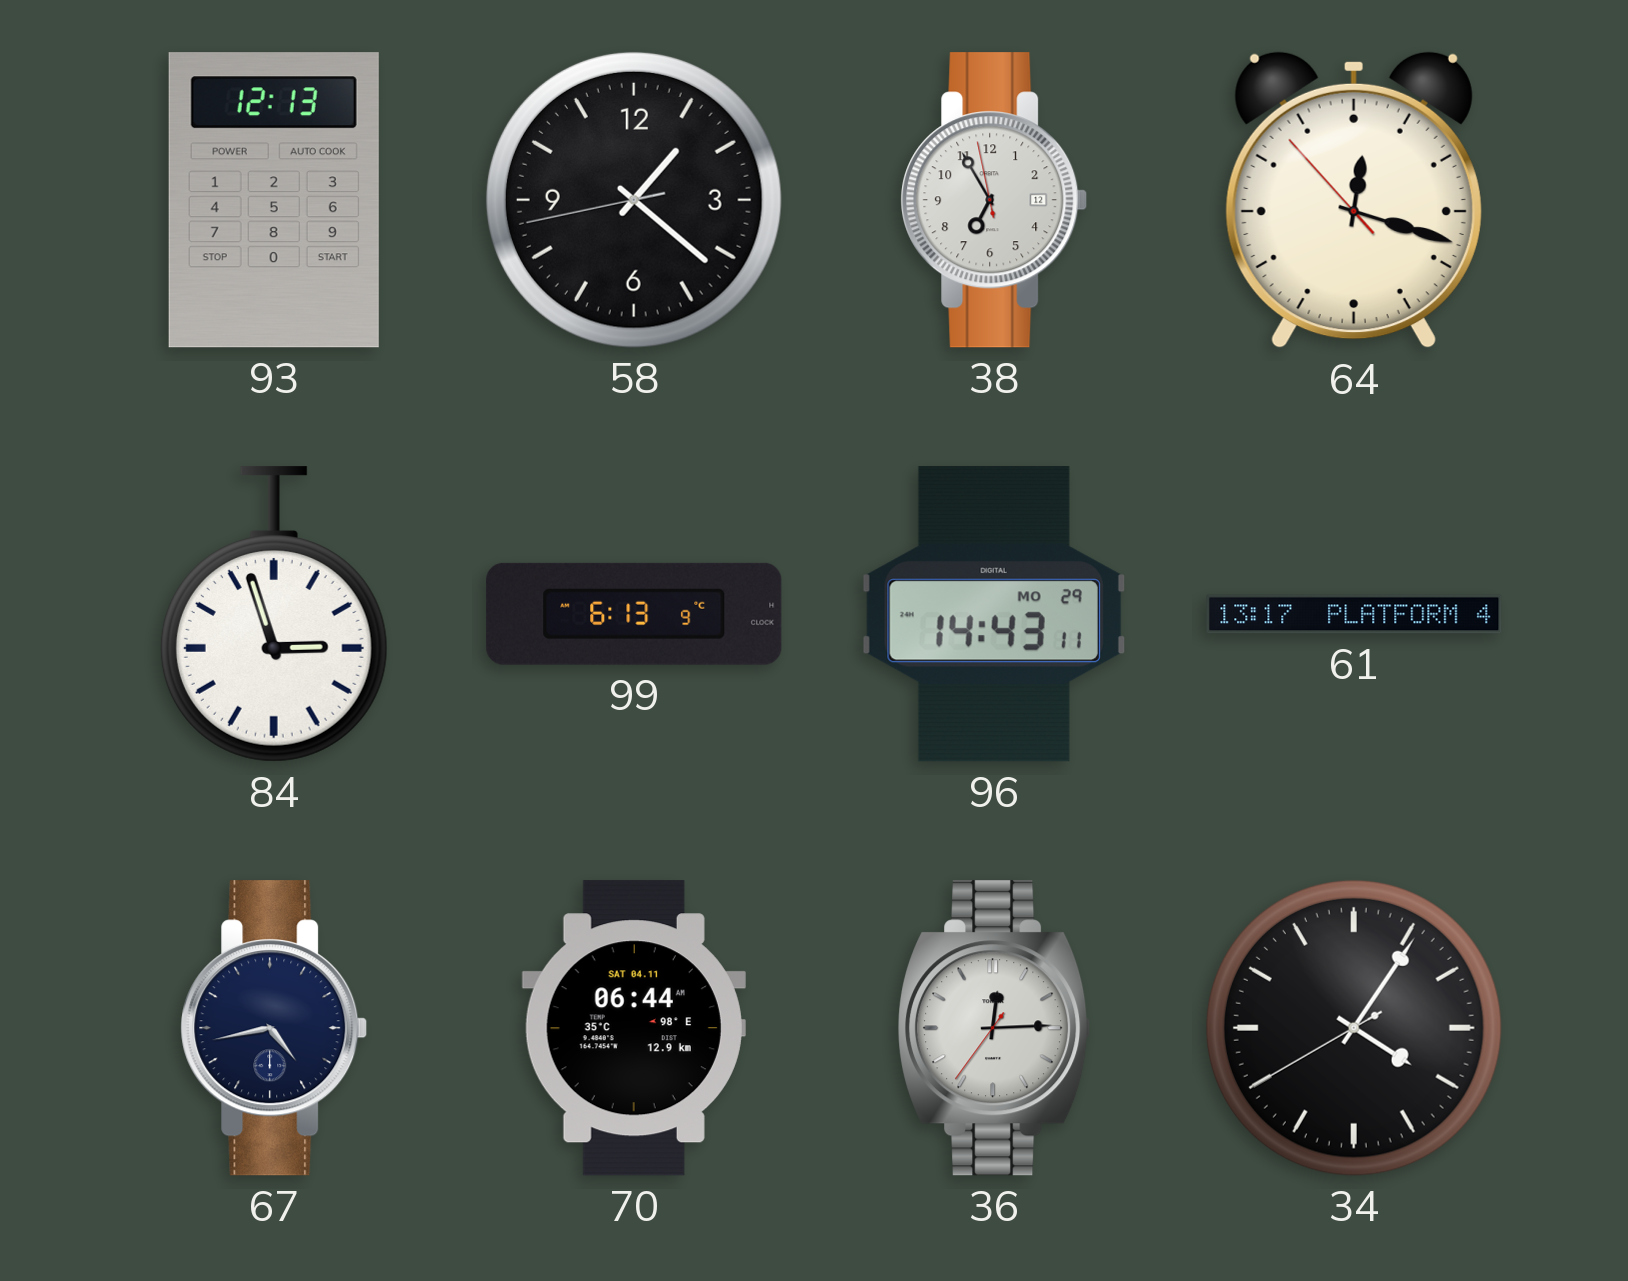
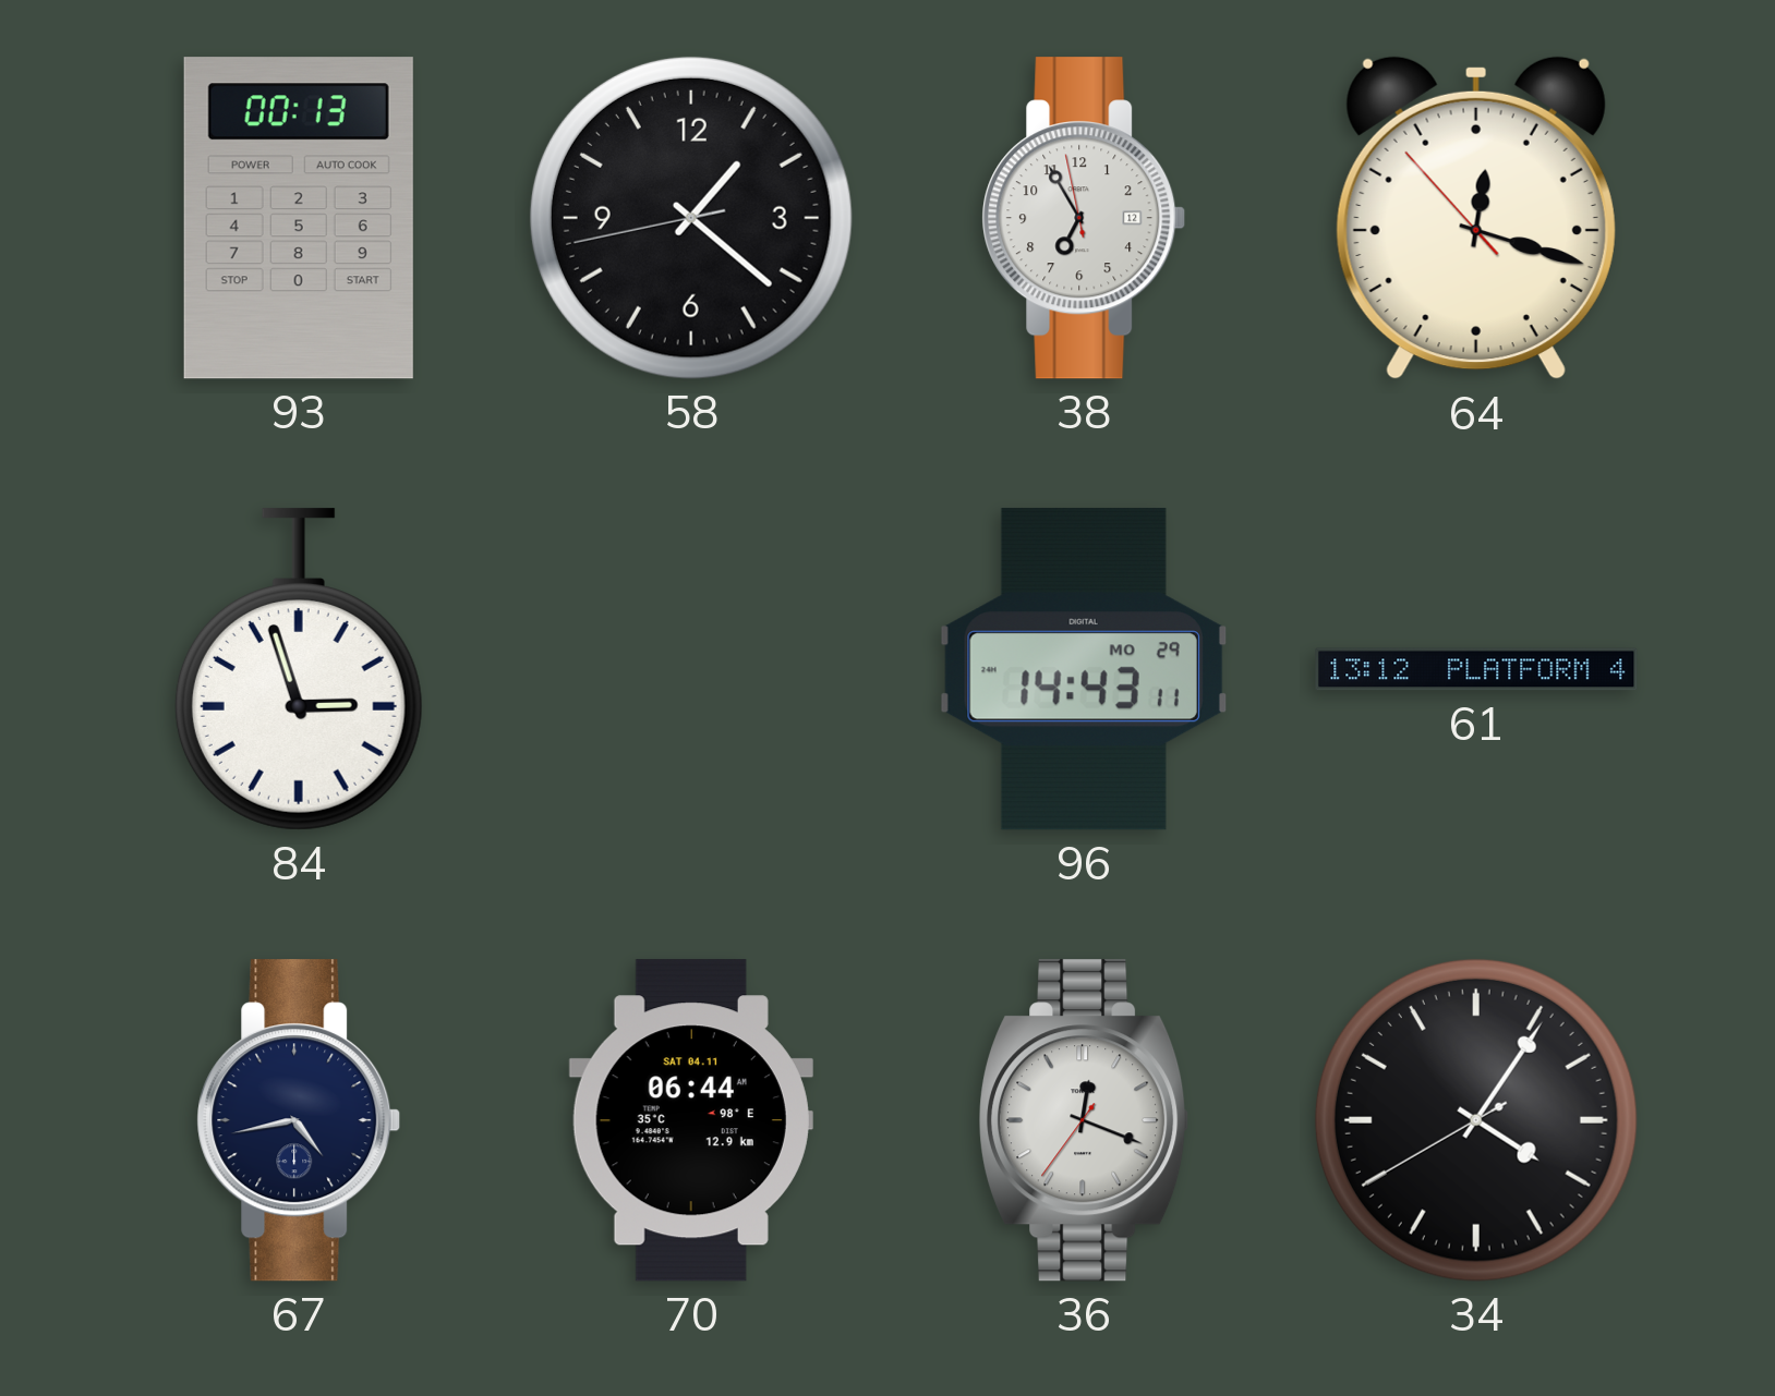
93: 12:13 -> 00:13 (299, 218)
99: 6:13 -> none (634, 614)
61: 13:17 -> 13:12 (1476, 669)
36: 12:14 -> 12:18 (1085, 1120)
